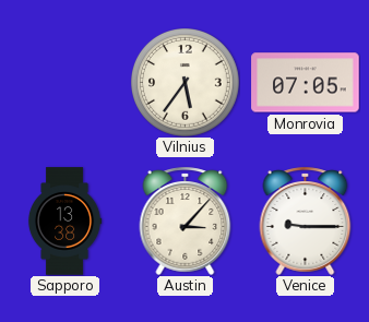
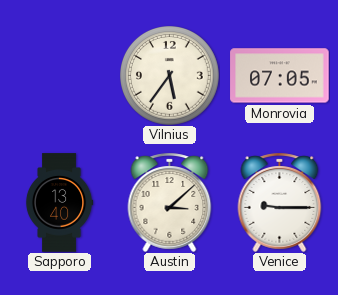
Sapporo: 13:38 -> 13:40 (59, 203)
Austin: 3:07 -> 3:08 (170, 202)
